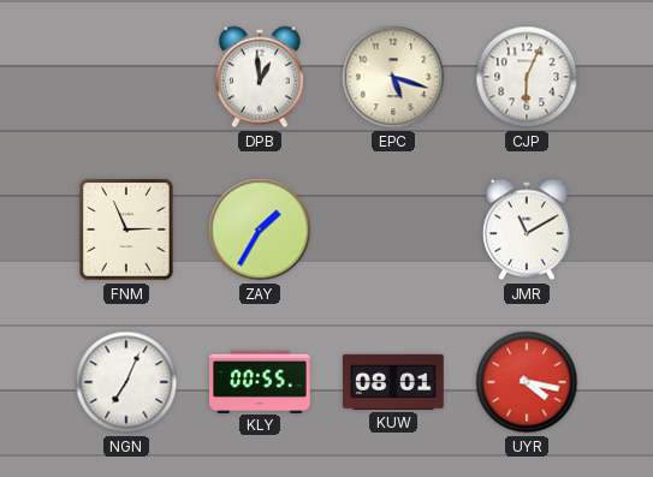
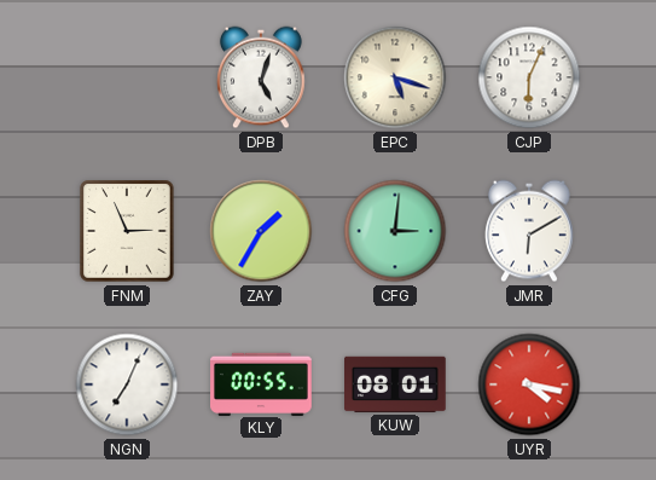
DPB: 12:59 -> 5:03 (262, 77)
CFG: none -> 3:01 (395, 231)
JMR: 11:10 -> 6:10 (530, 231)
